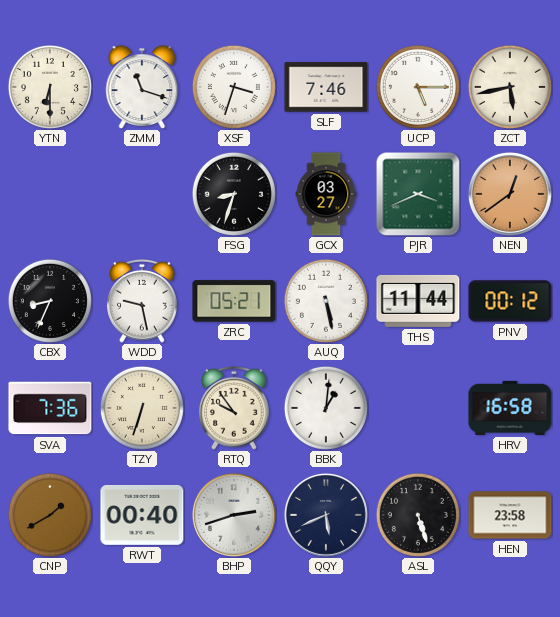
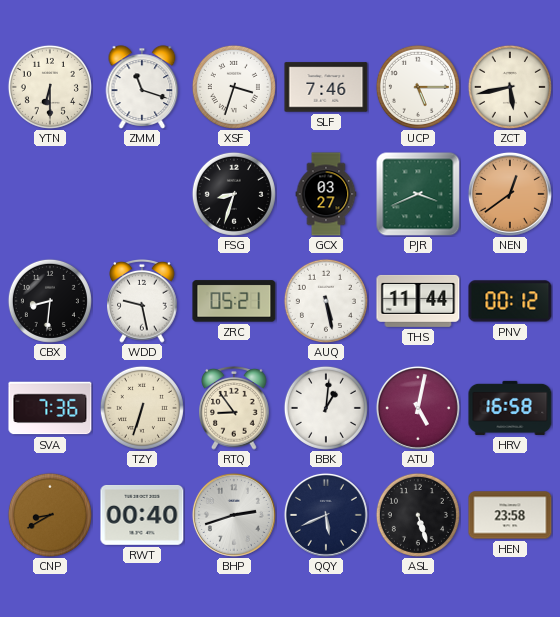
CBX: 8:34 -> 8:31 (50, 301)
RTQ: 9:54 -> 8:54 (234, 409)
ATU: none -> 5:02 (418, 408)
CNP: 1:40 -> 8:40 (50, 515)
